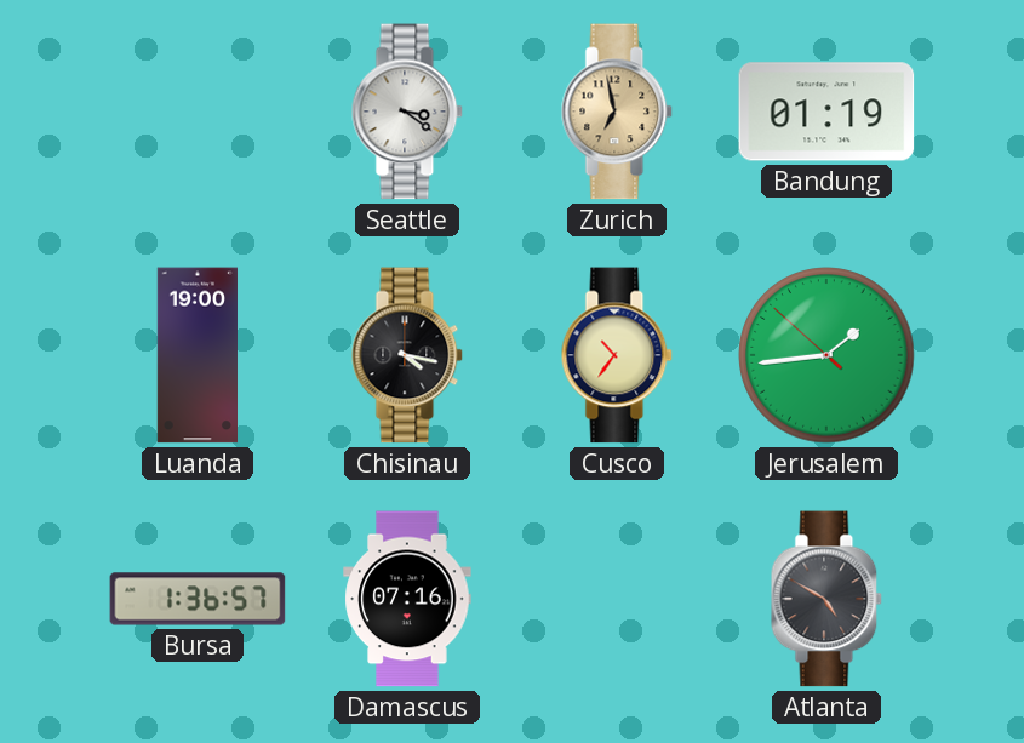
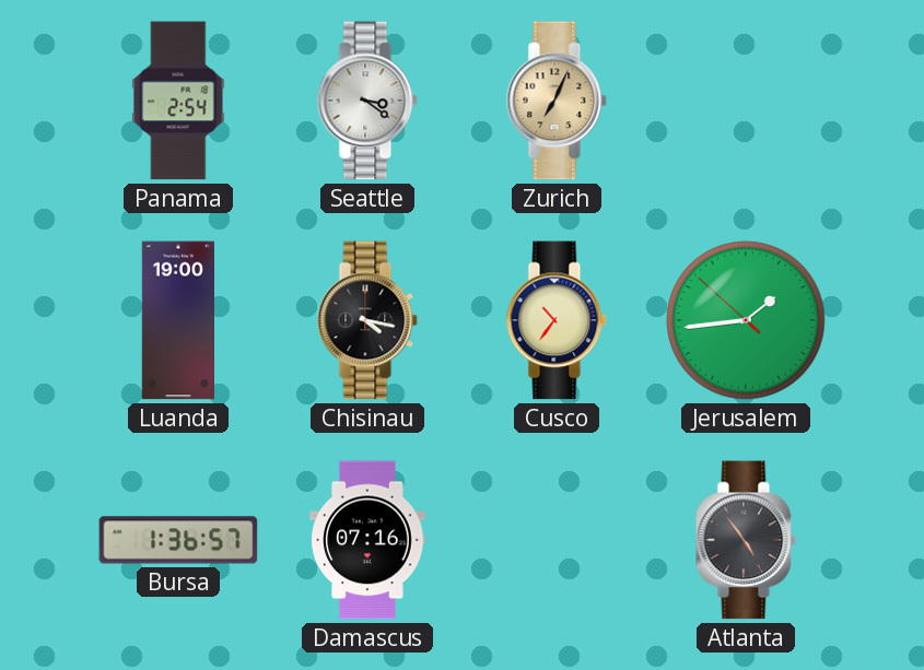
Panama: none -> 2:54 (178, 101)
Zurich: 6:58 -> 7:04 (557, 101)
Bandung: 01:19 -> none (826, 112)
Atlanta: 4:50 -> 4:54 (746, 540)
